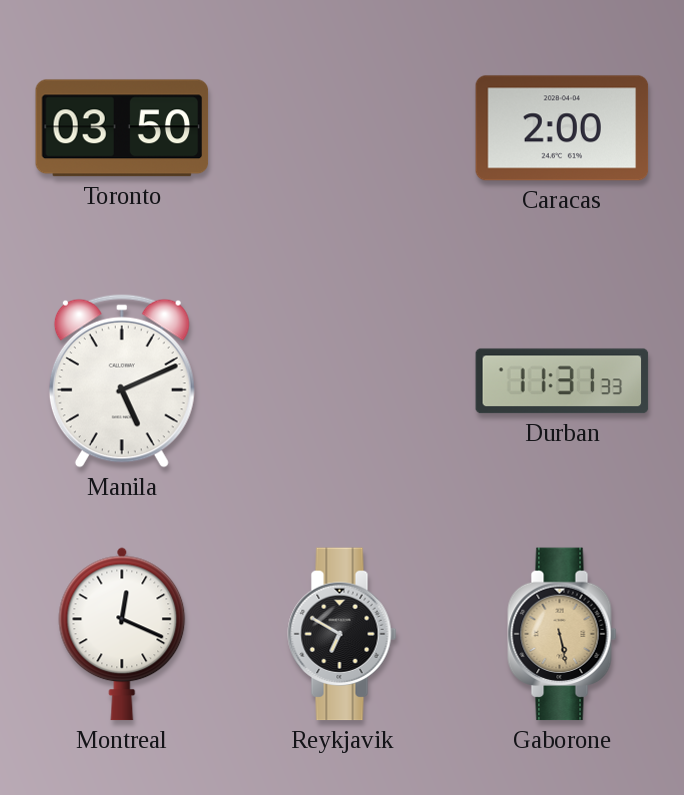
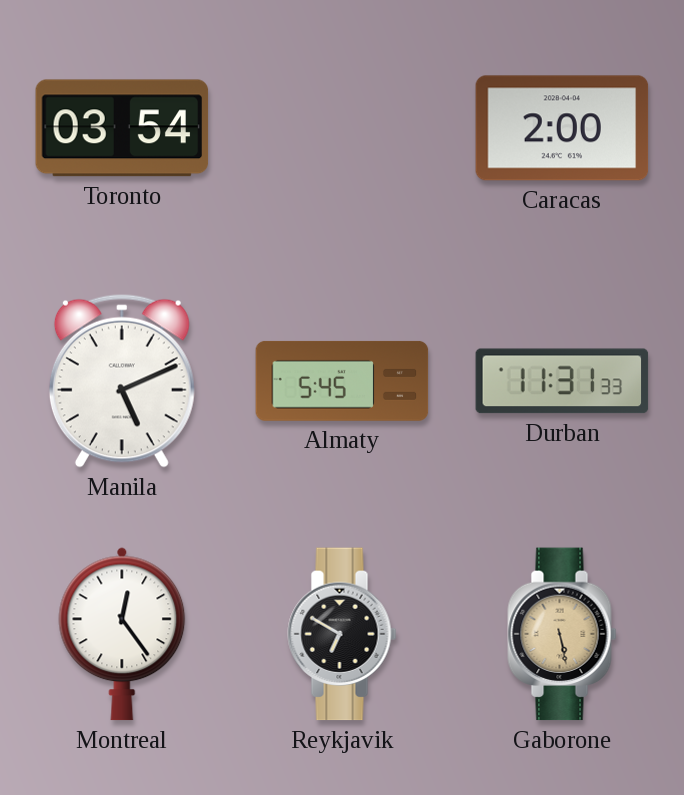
Toronto: 03:50 -> 03:54 (122, 128)
Almaty: none -> 5:45 (342, 381)
Montreal: 12:19 -> 12:24 (122, 634)
